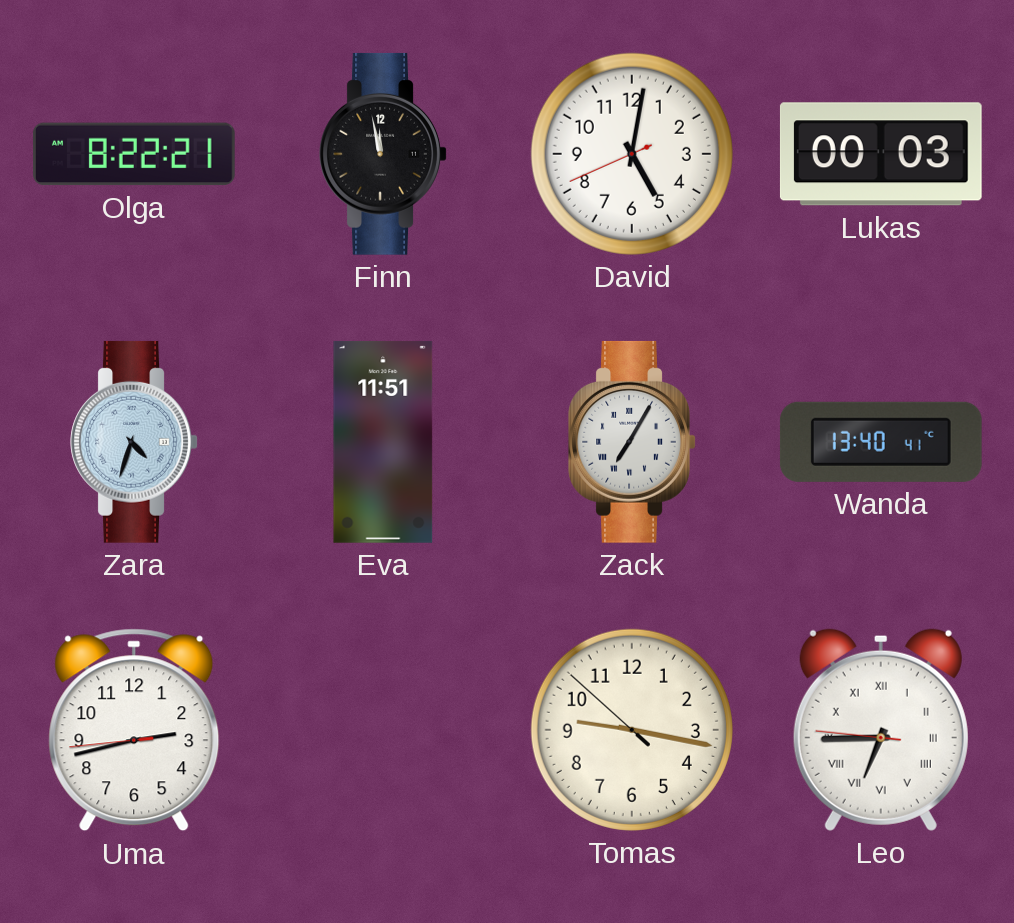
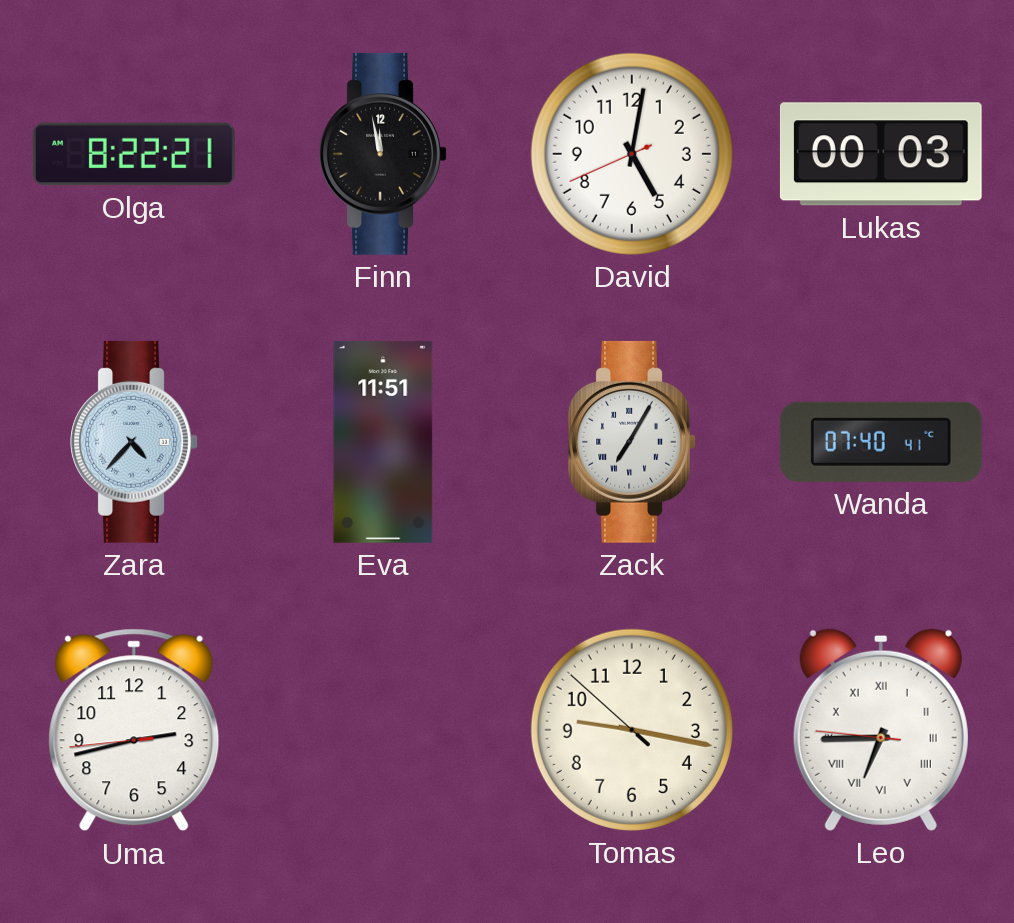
Zara: 4:33 -> 4:37 (134, 442)
Wanda: 13:40 -> 07:40 (881, 442)
